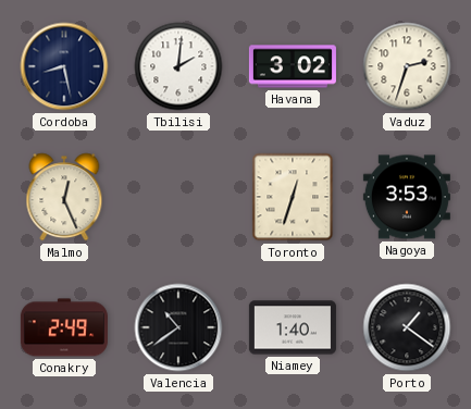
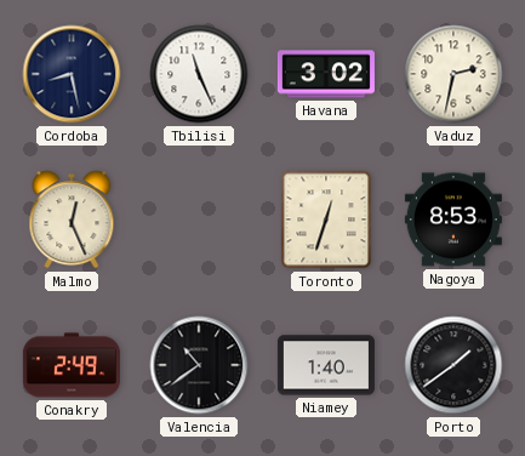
Tbilisi: 2:01 -> 11:26 (199, 74)
Vaduz: 2:33 -> 2:32 (453, 74)
Nagoya: 3:53 -> 8:53 (453, 220)
Porto: 1:21 -> 1:39 (453, 365)
